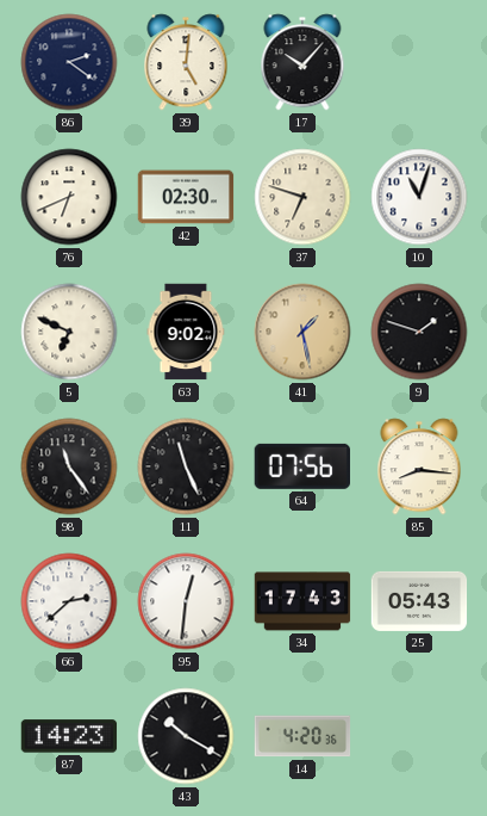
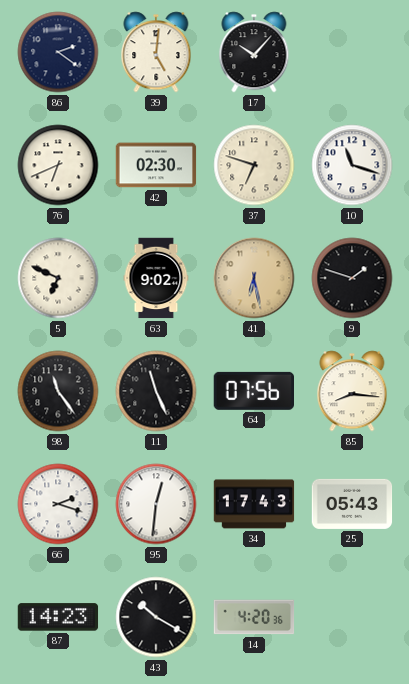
10: 11:03 -> 11:18 (352, 165)
41: 1:28 -> 6:28 (254, 278)
66: 2:38 -> 2:18 (58, 504)
